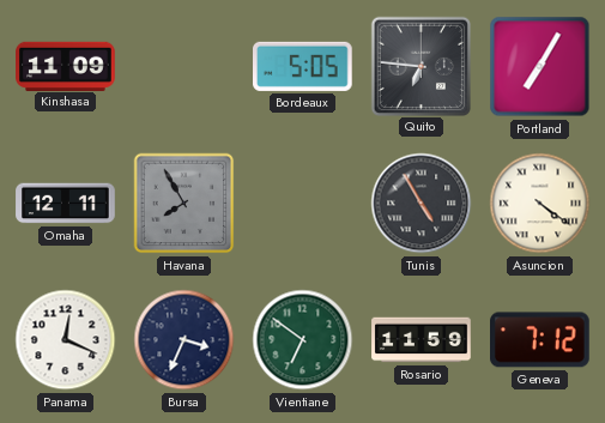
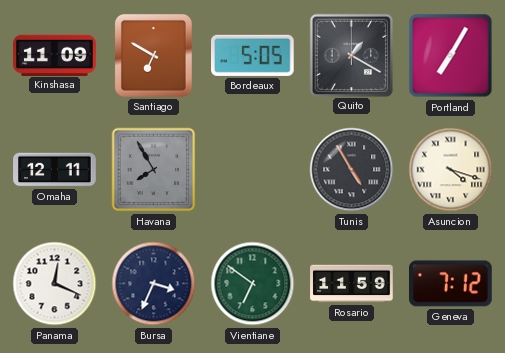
Santiago: none -> 6:50 (153, 55)
Quito: 6:46 -> 1:20 (351, 55)
Asuncion: 4:21 -> 4:18 (451, 170)
